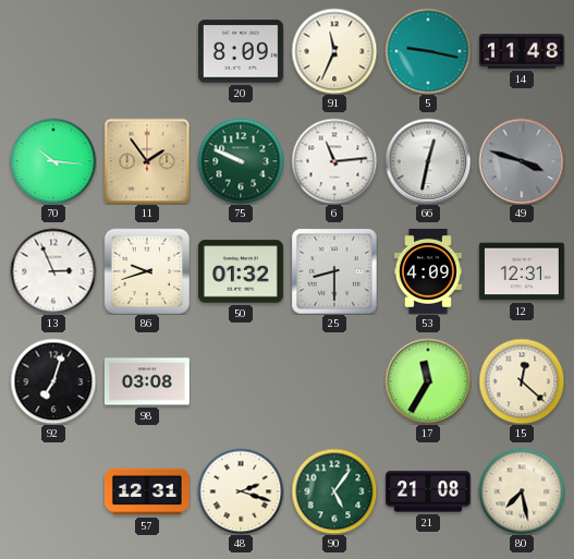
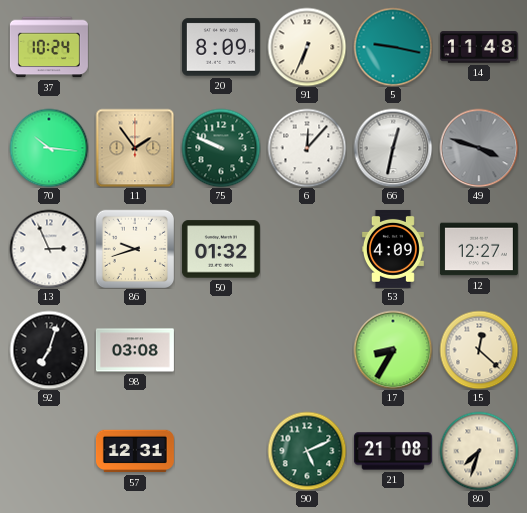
37: none -> 10:24 (49, 47)
91: 11:34 -> 6:34 (307, 47)
6: 11:14 -> 12:07 (307, 148)
25: 8:30 -> none (334, 271)
12: 12:31 -> 12:27 (479, 249)
17: 11:35 -> 8:35 (393, 350)
48: 2:18 -> none (241, 491)
90: 5:06 -> 5:11 (307, 451)
80: 7:28 -> 7:33 (479, 451)
